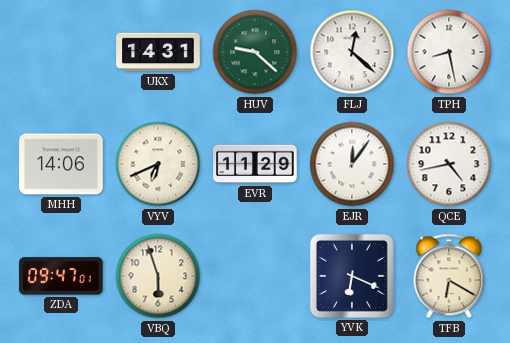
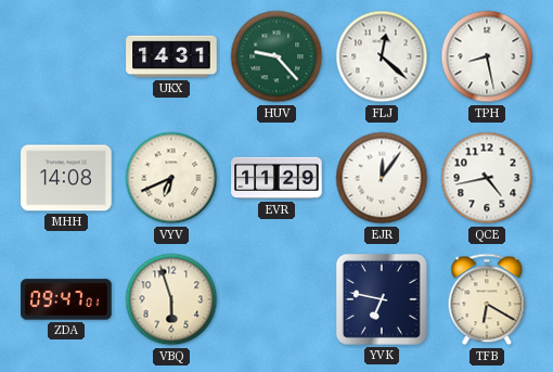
HUV: 9:22 -> 9:23 (276, 56)
MHH: 14:06 -> 14:08 (66, 178)
YVK: 6:19 -> 6:47 (382, 299)
